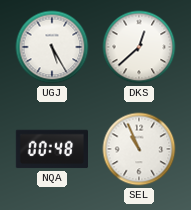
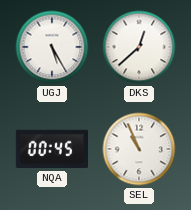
NQA: 00:48 -> 00:45 (51, 149)
